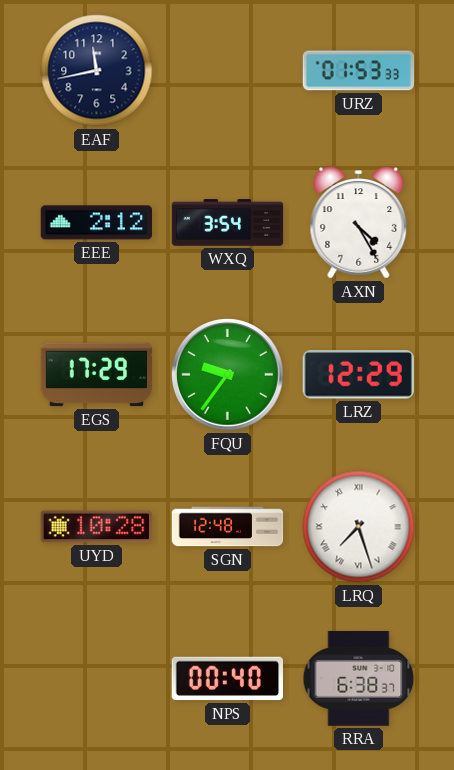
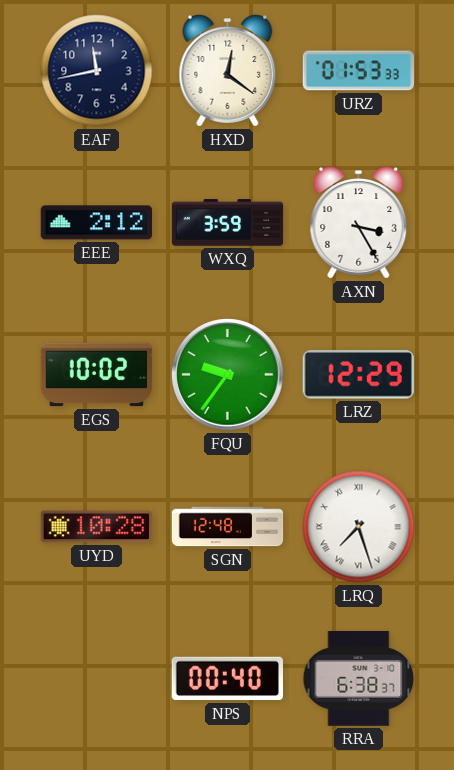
HXD: none -> 12:21 (228, 71)
WXQ: 3:54 -> 3:59 (228, 223)
AXN: 4:25 -> 3:25 (359, 223)
EGS: 17:29 -> 10:02 (97, 375)
